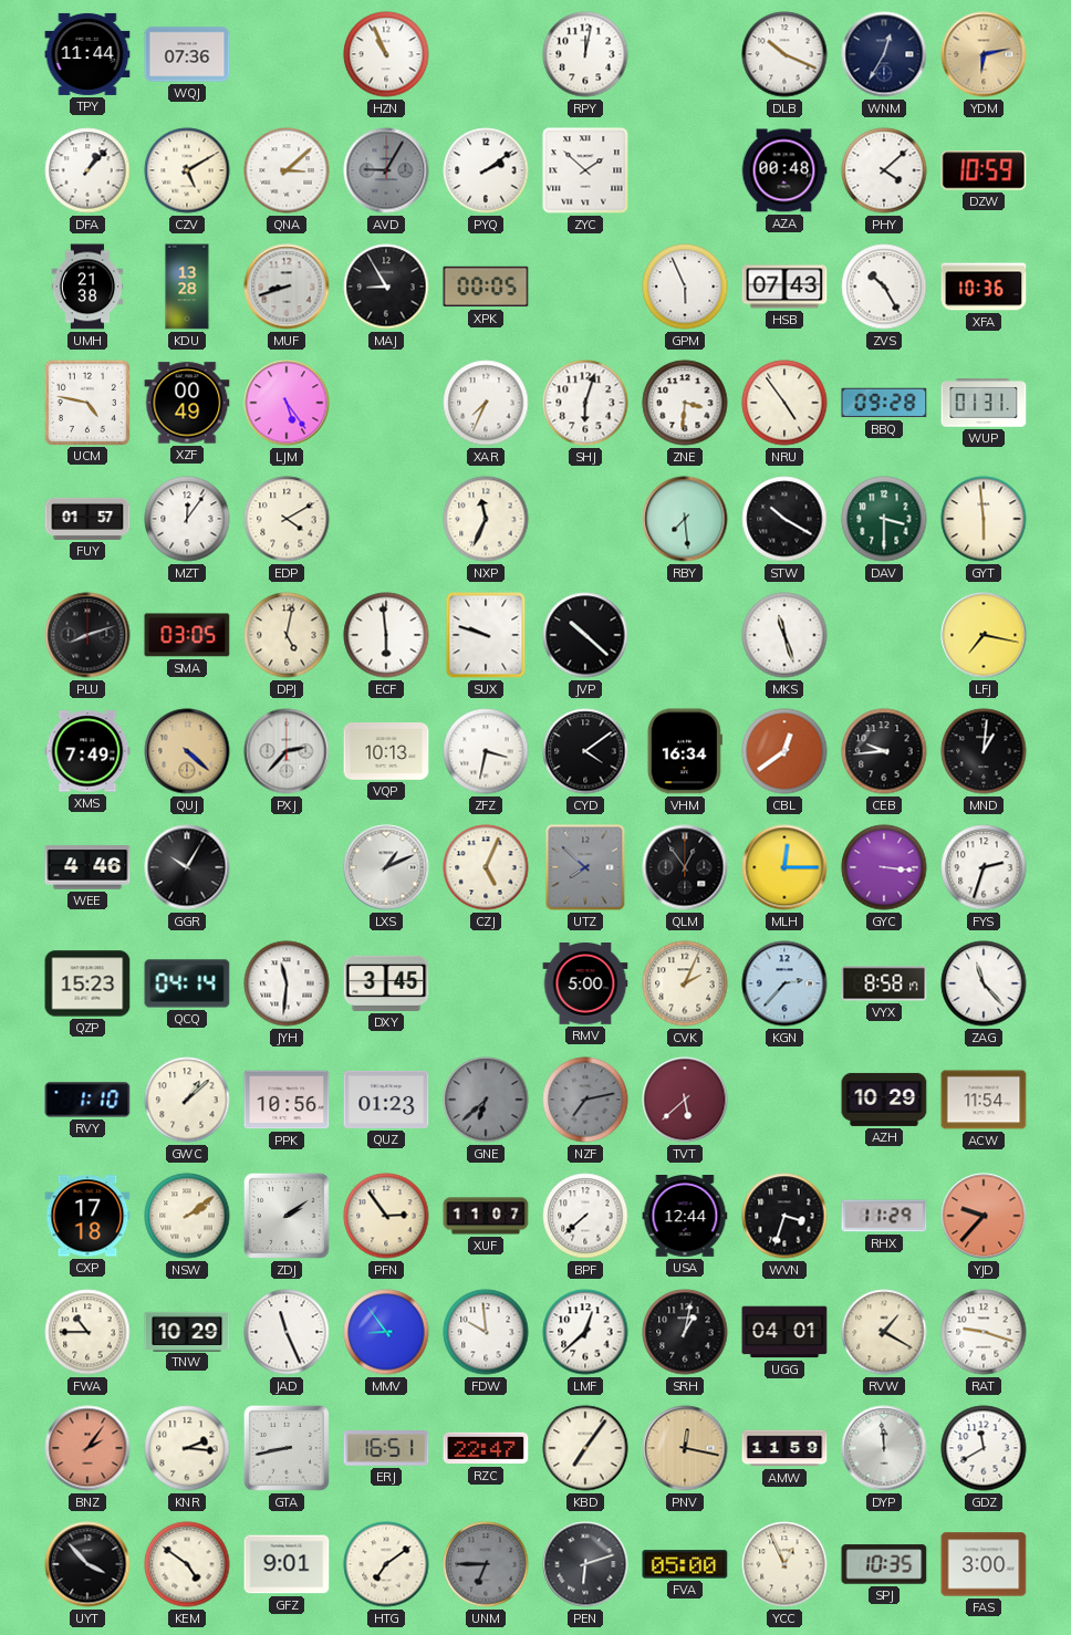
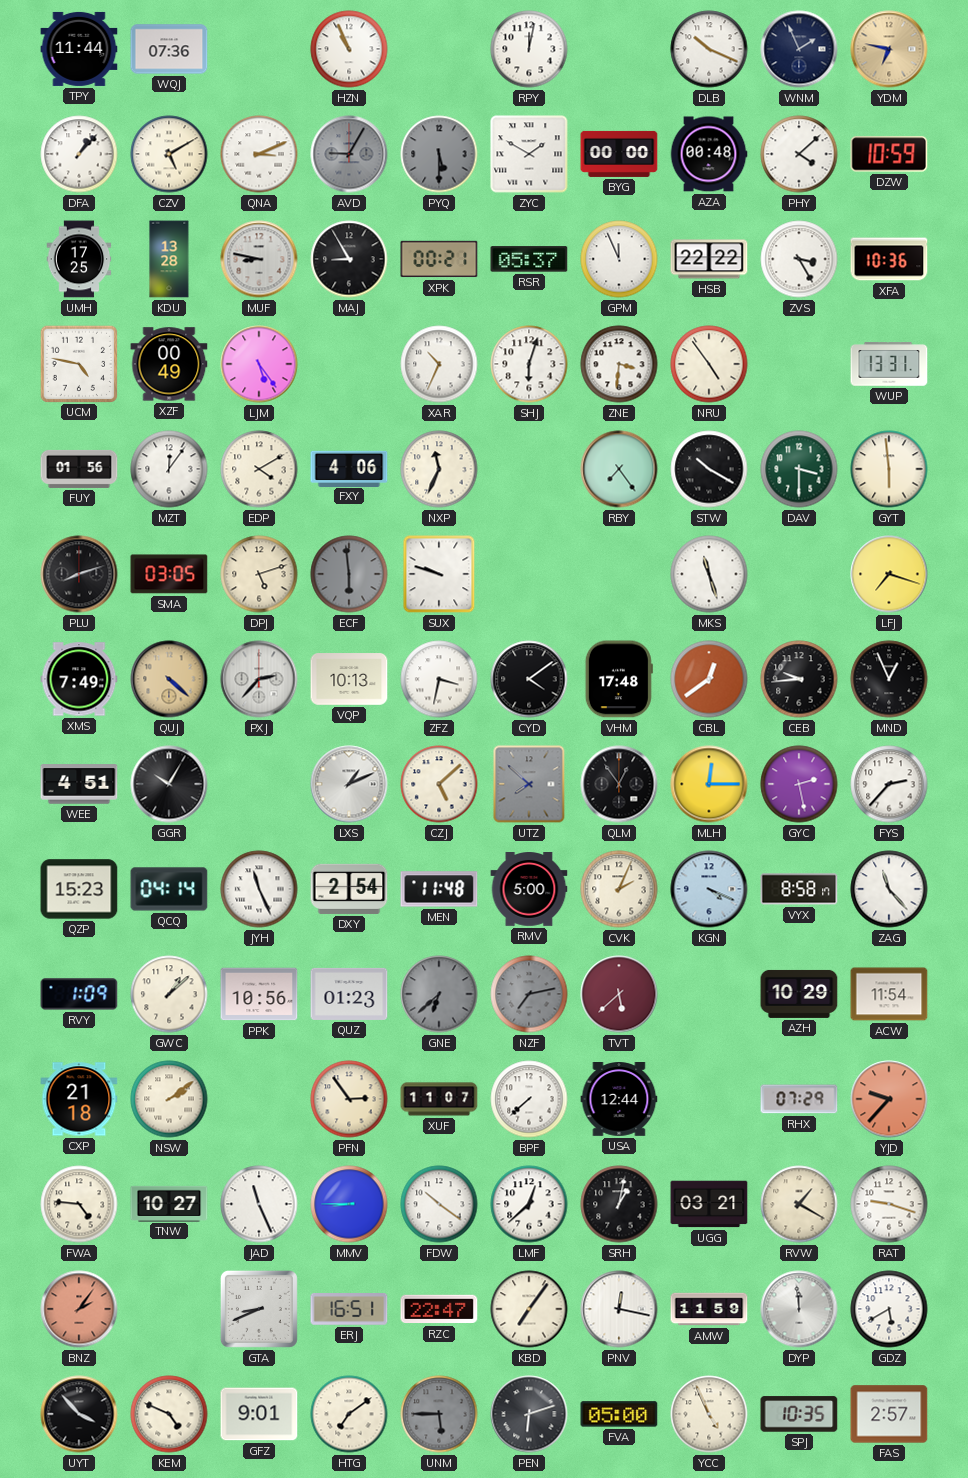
WNM: 12:35 -> 1:56 (799, 49)
YDM: 6:13 -> 6:47 (889, 49)
QNA: 3:08 -> 3:11 (259, 154)
PYQ: 2:09 -> 5:30 (439, 154)
PYQ dial: white -> grey (439, 154)
ZYC: 1:52 -> 1:50 (529, 154)
BYG: none -> 00:00 (619, 154)
UMH: 21:38 -> 17:25 (79, 259)
MUF: 8:42 -> 8:47 (259, 259)
XPK: 00:05 -> 00:21 (439, 259)
RSR: none -> 05:37 (529, 259)
GPM: 5:56 -> 11:56 (619, 259)
HSB: 07:43 -> 22:22 (709, 259)
ZVS: 10:25 -> 3:25 (799, 259)
XAR: 7:34 -> 10:34 (439, 364)
BBQ: 09:28 -> none (884, 403)
WUP: 01:31 -> 13:31 (889, 364)
FUY: 01:57 -> 01:56 (79, 469)
FXY: none -> 4:06 (349, 468)
RBY: 7:29 -> 7:24 (619, 469)
DPJ: 5:02 -> 5:12 (259, 574)
ECF dial: white -> grey (349, 574)
JVP: 10:22 -> none (585, 635)
LFJ: 7:17 -> 7:18 (889, 574)
VHM: 16:34 -> 17:48 (619, 679)
MND: 1:01 -> 12:56 (889, 679)
WEE: 4:46 -> 4:51 (79, 784)
CZJ: 5:04 -> 5:08 (439, 784)
GYC: 3:16 -> 2:28 (799, 784)
FYS: 2:33 -> 2:37 (889, 784)
JYH: 11:31 -> 11:26 (259, 889)
DXY: 3:45 -> 2:54 (349, 889)
MEN: none -> 11:48 (439, 889)
KGN: 2:37 -> 4:19 (709, 889)
RVY: 1:10 -> 1:09 (79, 994)
CXP: 17:18 -> 21:18 (79, 1099)
ZDJ: 2:09 -> none (287, 1216)
WVN: 3:33 -> none (784, 1216)
RHX: 11:29 -> 07:29 (799, 1099)
FWA: 10:45 -> 4:46 (79, 1204)
TNW: 10:29 -> 10:27 (169, 1203)
MMV: 8:54 -> 8:45 (349, 1204)
FDW: 9:59 -> 10:21 (439, 1204)
UGG: 04:01 -> 03:21 (709, 1204)
KNR: 2:16 -> none (187, 1448)
GTA: 8:43 -> 8:41 (259, 1309)
PNV dial: champagne -> white (619, 1309)
GDZ: 11:40 -> 5:40 (889, 1309)
KEM: 4:51 -> 4:49 (169, 1414)
UNM: 6:45 -> 5:45 (439, 1414)
YCC: 12:56 -> 4:56 (709, 1414)
FAS: 3:00 -> 2:57 (889, 1414)
